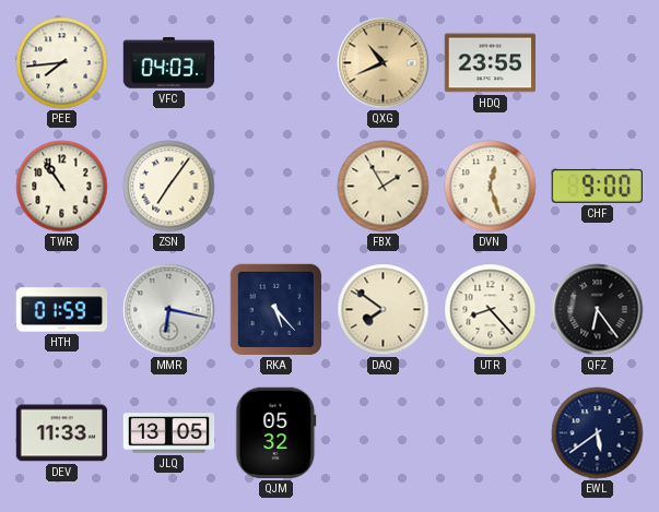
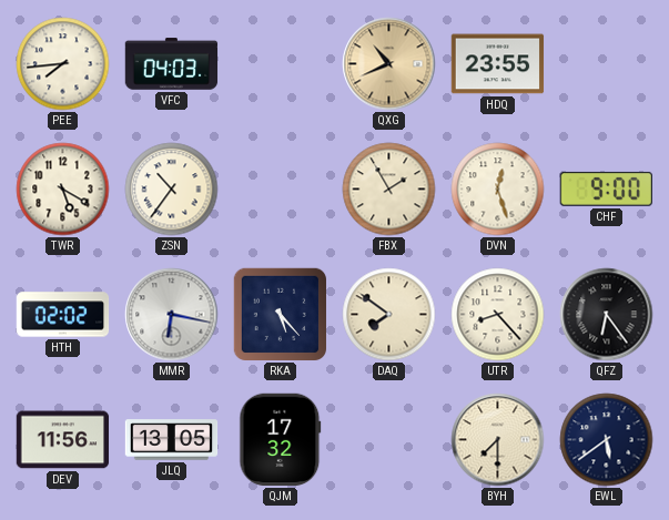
TWR: 10:54 -> 5:20 (63, 190)
ZSN: 7:06 -> 10:36 (172, 190)
HTH: 01:59 -> 02:02 (63, 315)
DEV: 11:33 -> 11:56 (63, 440)
QJM: 05:32 -> 17:32 (281, 440)
BYH: none -> 7:30 (498, 440)
